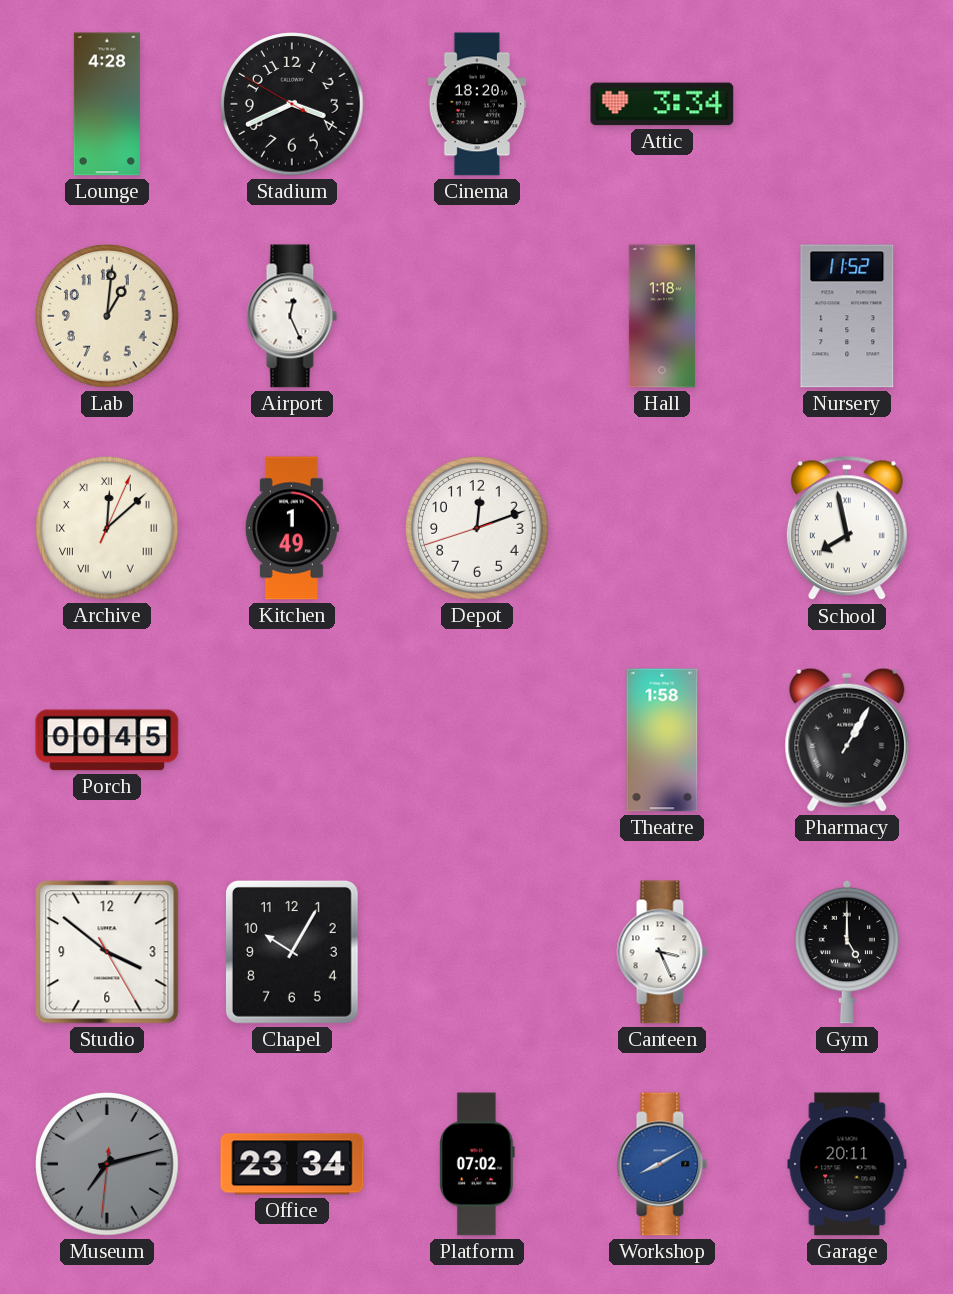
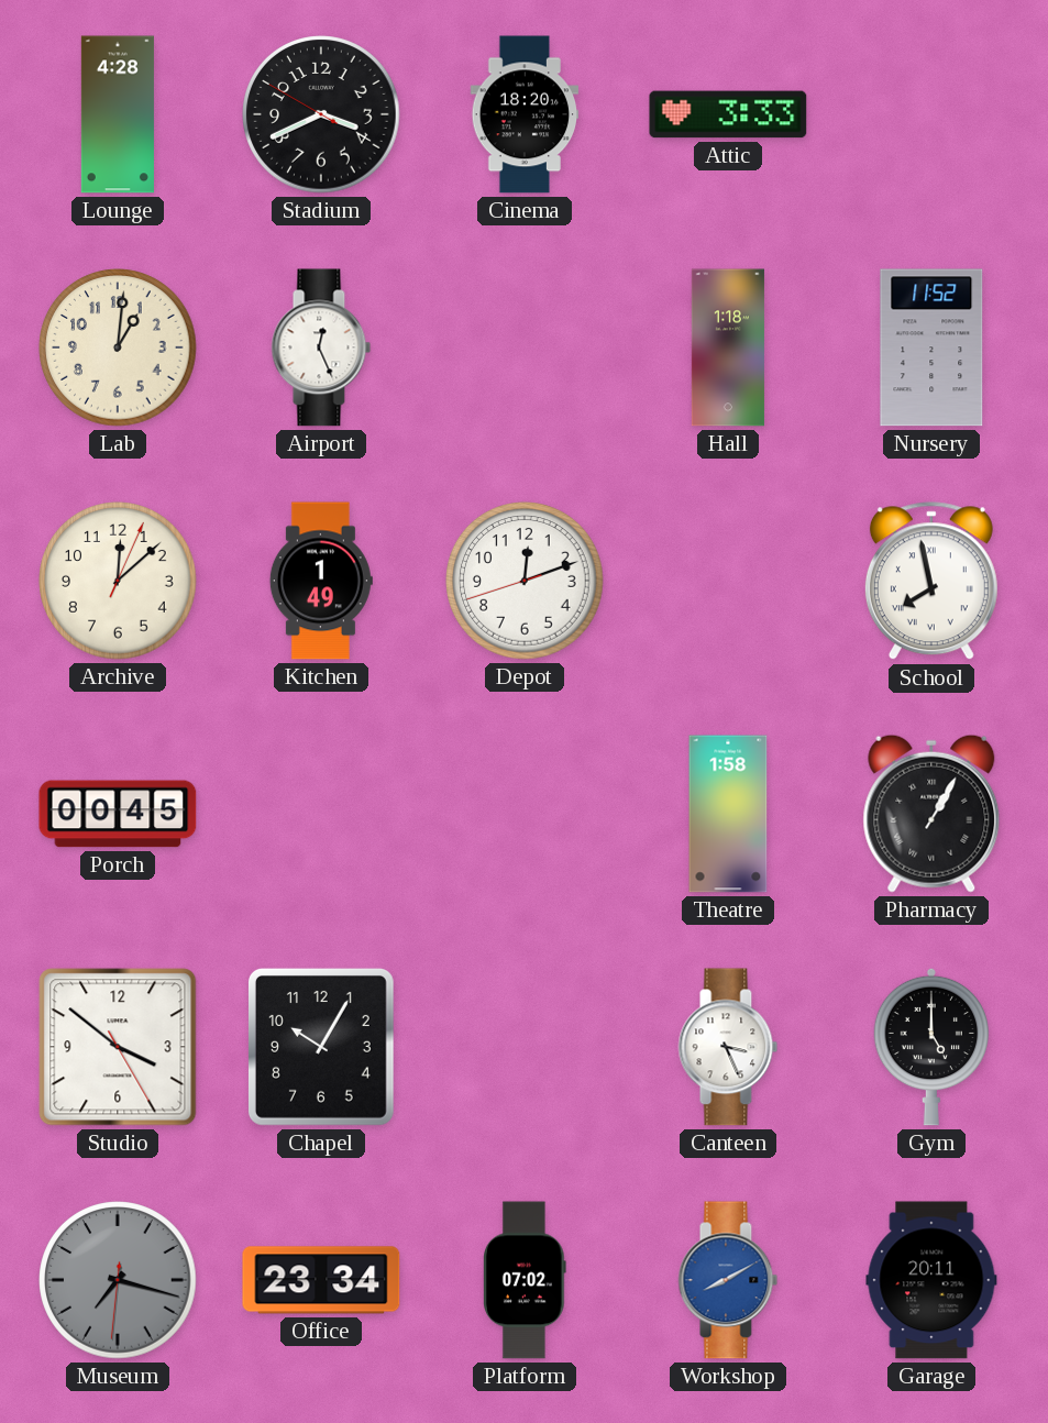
Attic: 3:34 -> 3:33 (728, 114)
Archive numerals: Roman -> Arabic (118, 581)
Museum: 7:12 -> 7:17 (118, 1280)
